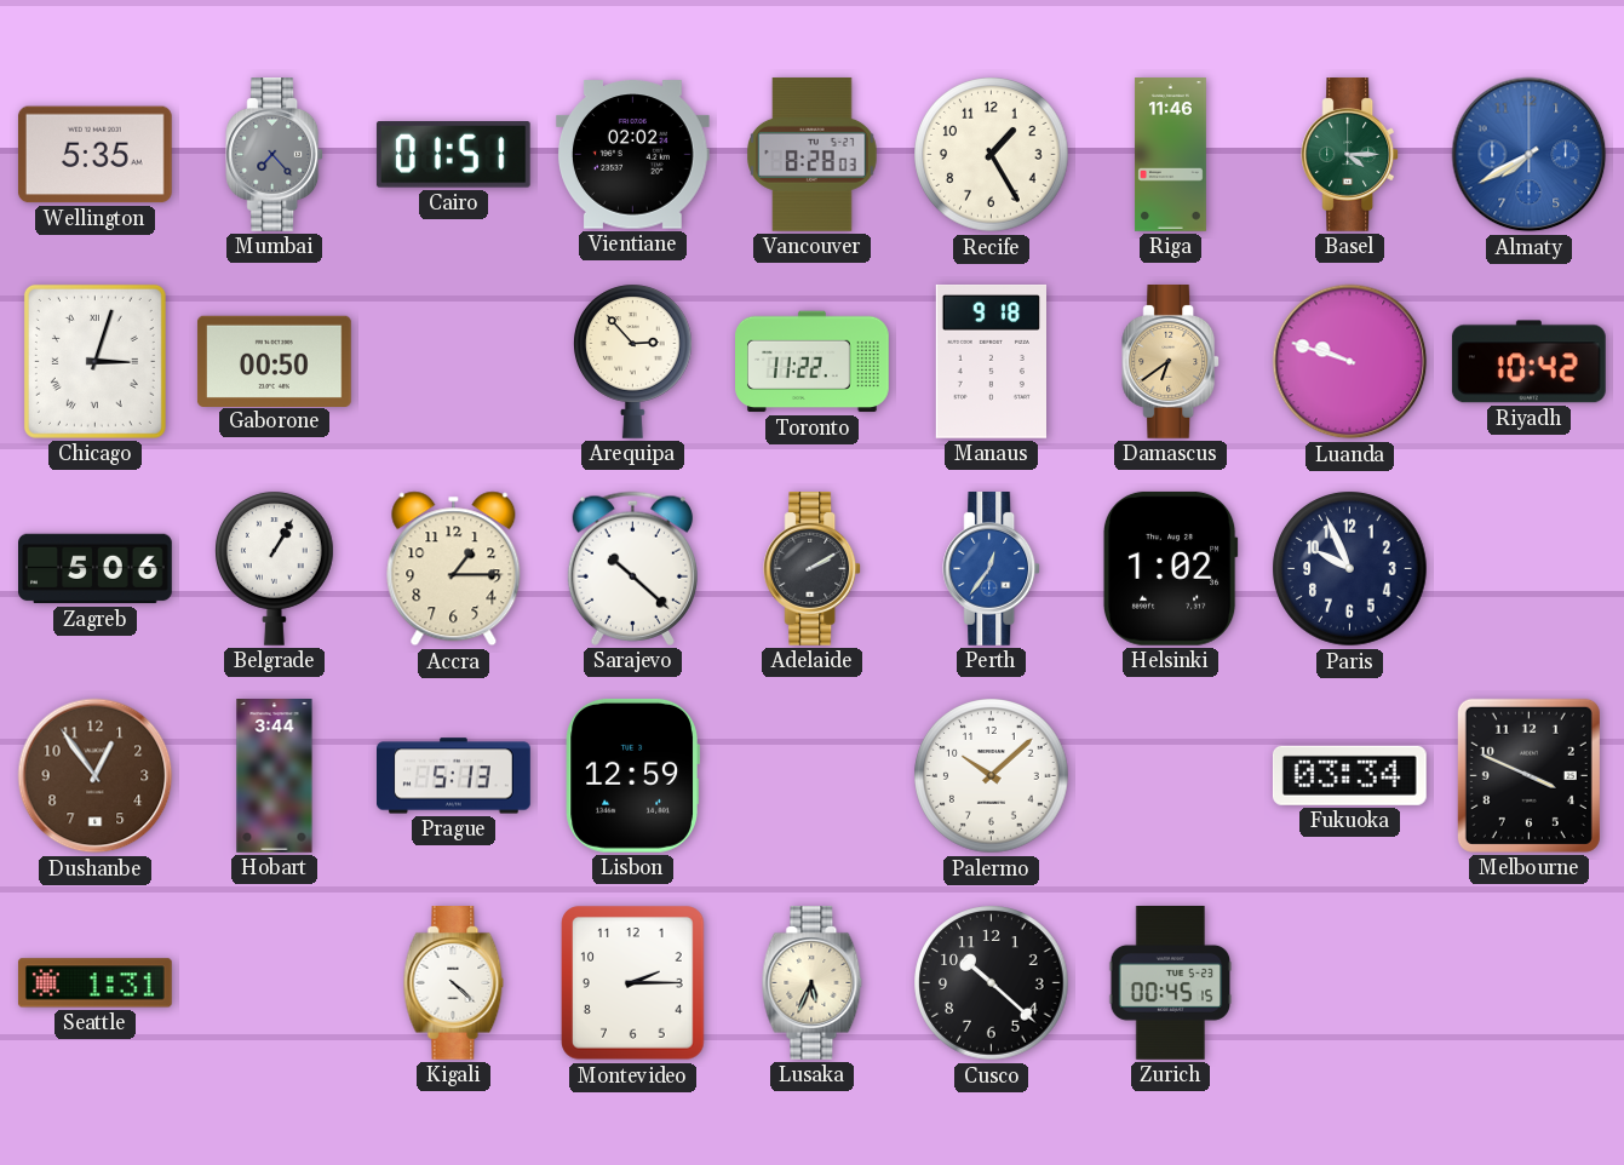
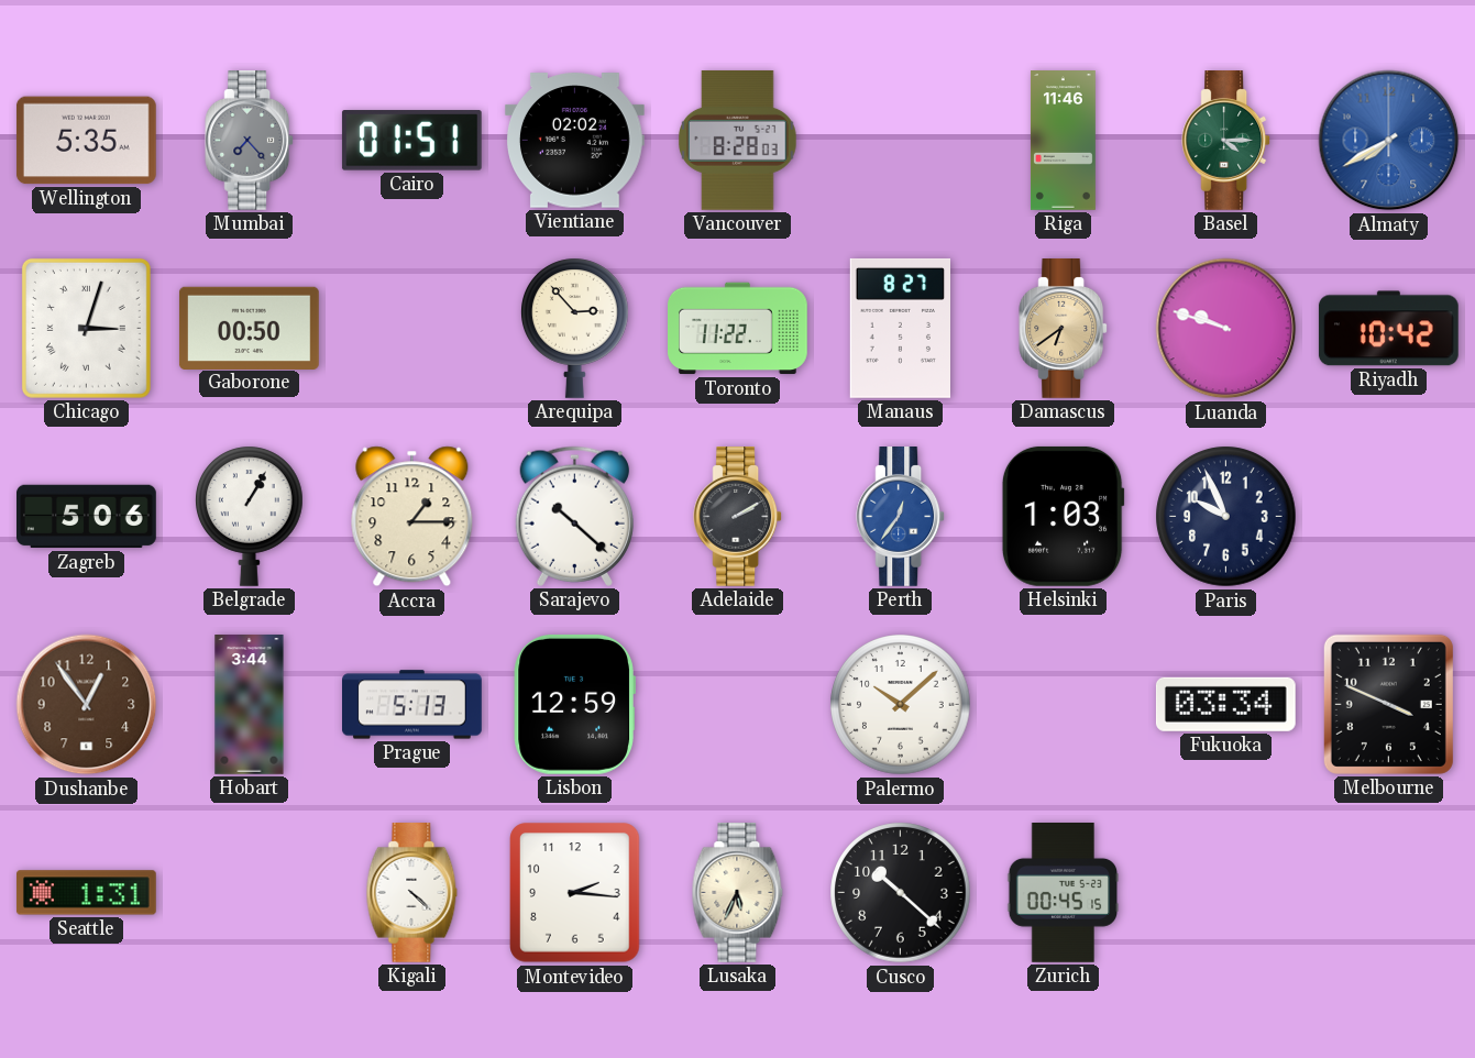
Recife: 1:25 -> none (992, 155)
Manaus: 9:18 -> 8:27 (900, 329)
Helsinki: 1:02 -> 1:03 (1063, 516)
Montevideo: 2:15 -> 2:16 (575, 893)
